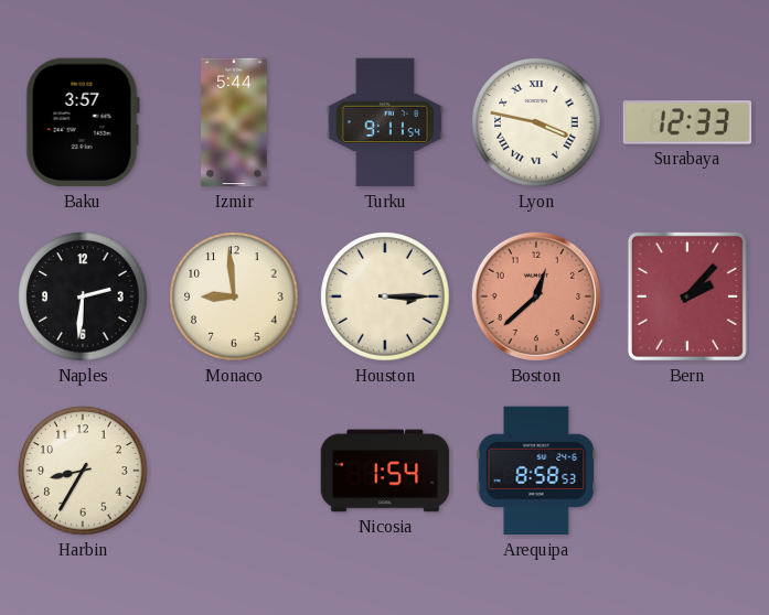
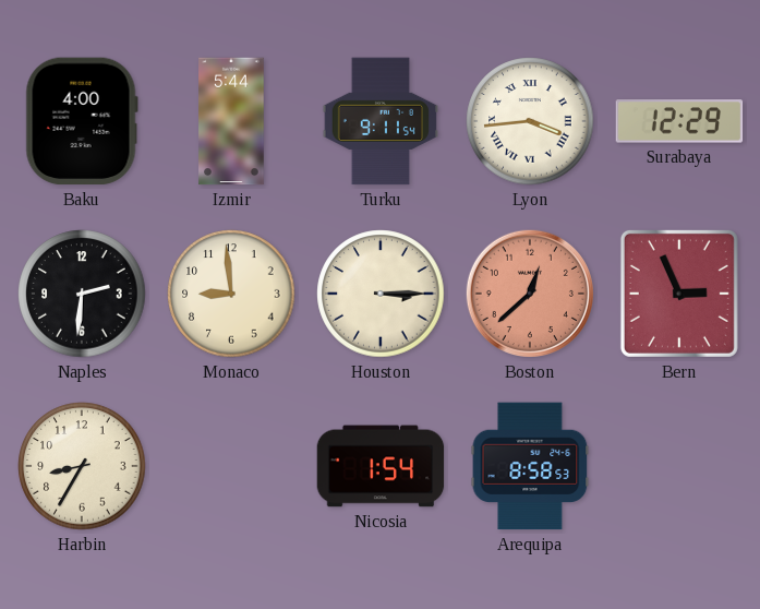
Baku: 3:57 -> 4:00 (82, 121)
Lyon: 3:47 -> 3:44 (530, 121)
Surabaya: 12:33 -> 12:29 (679, 121)
Bern: 2:07 -> 2:56 (679, 294)
